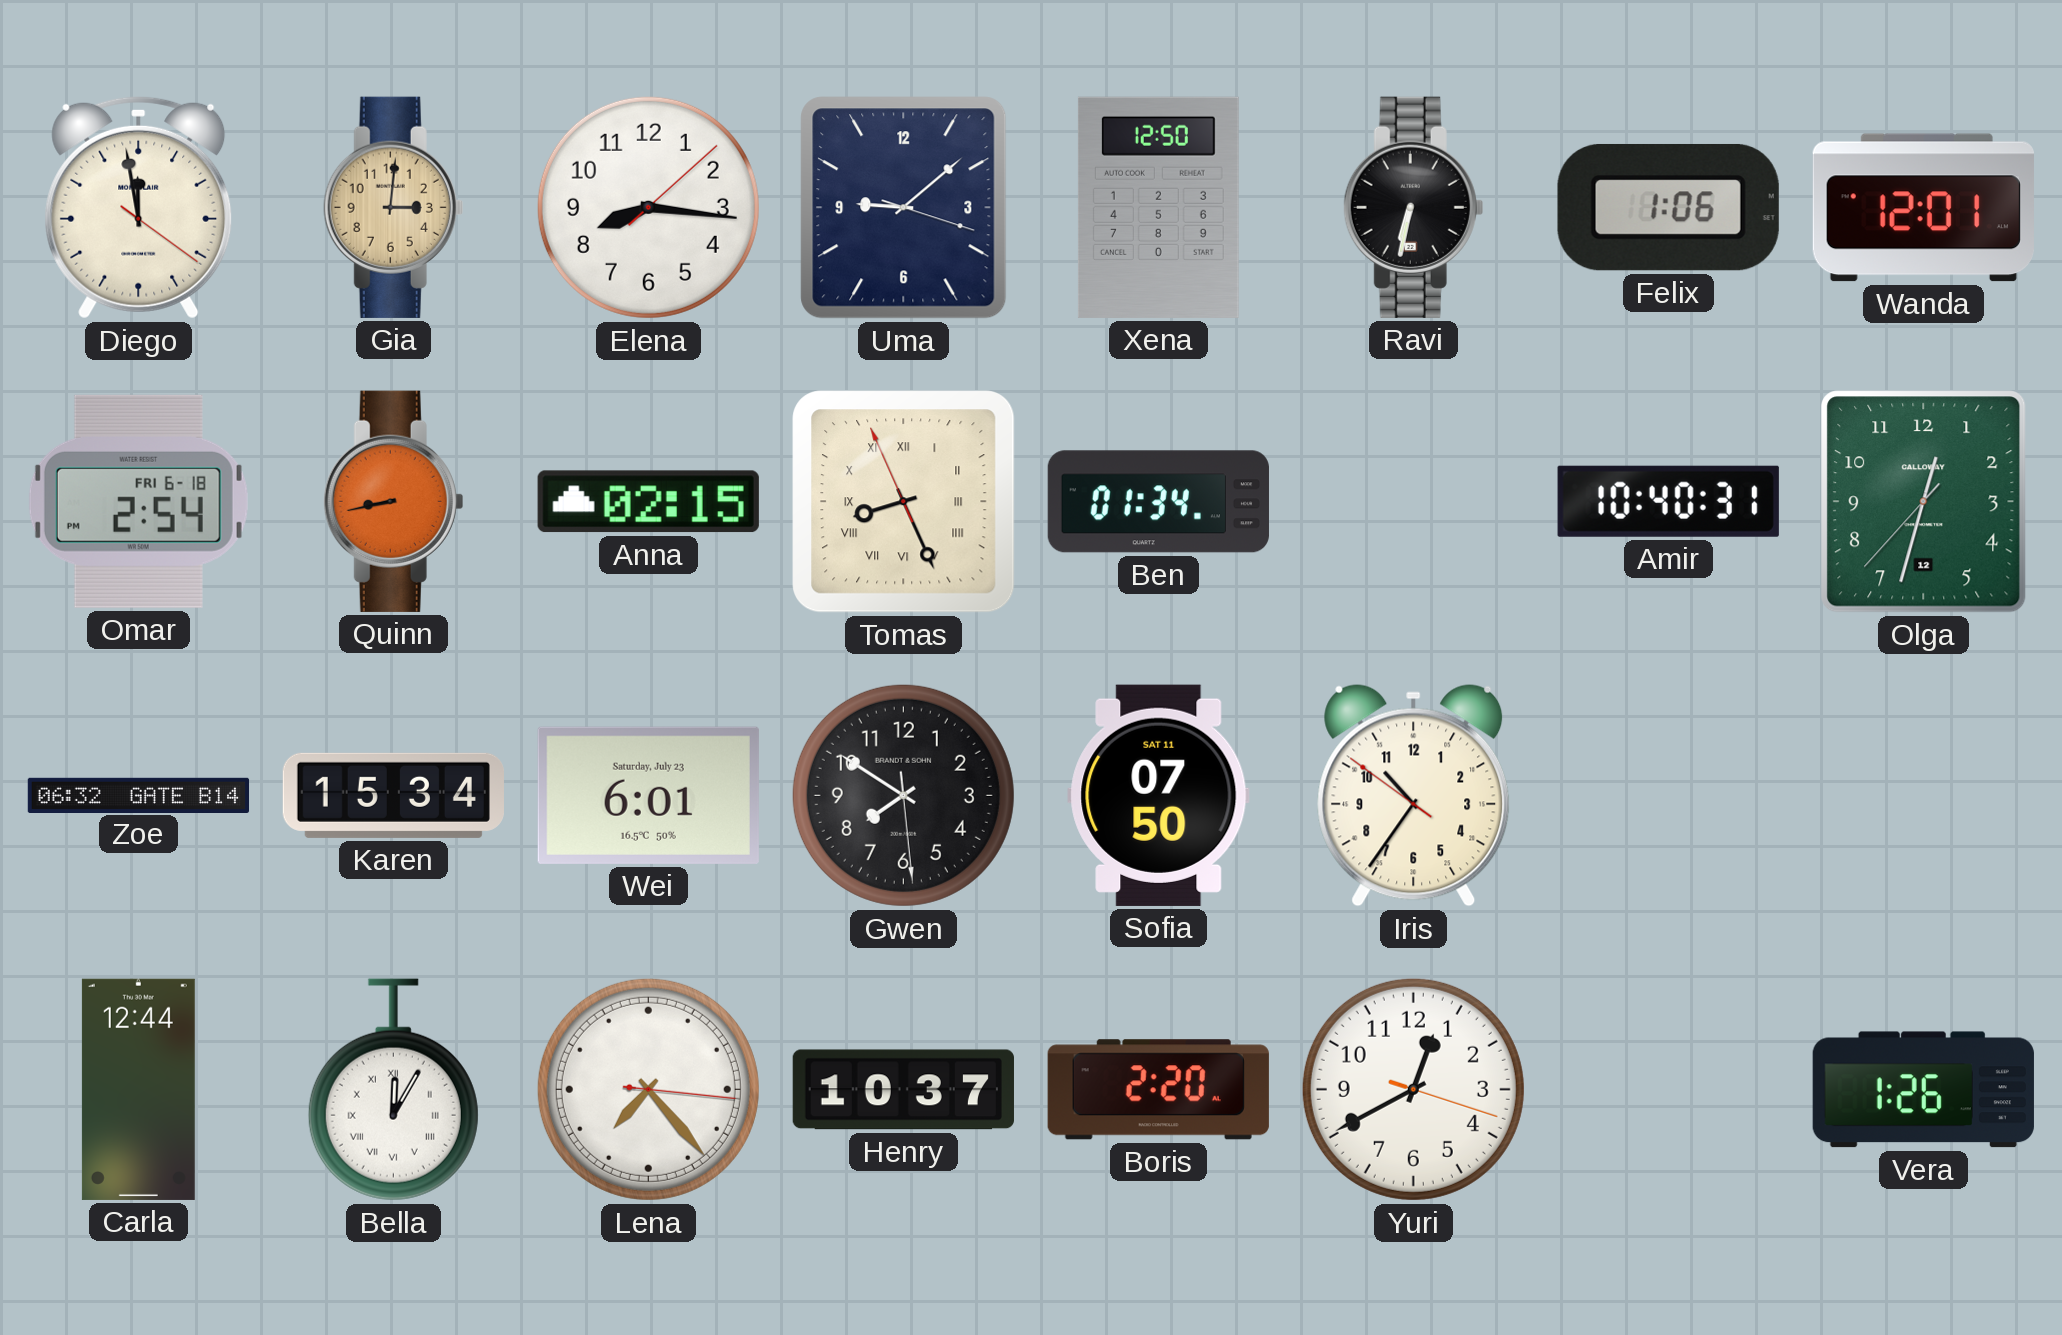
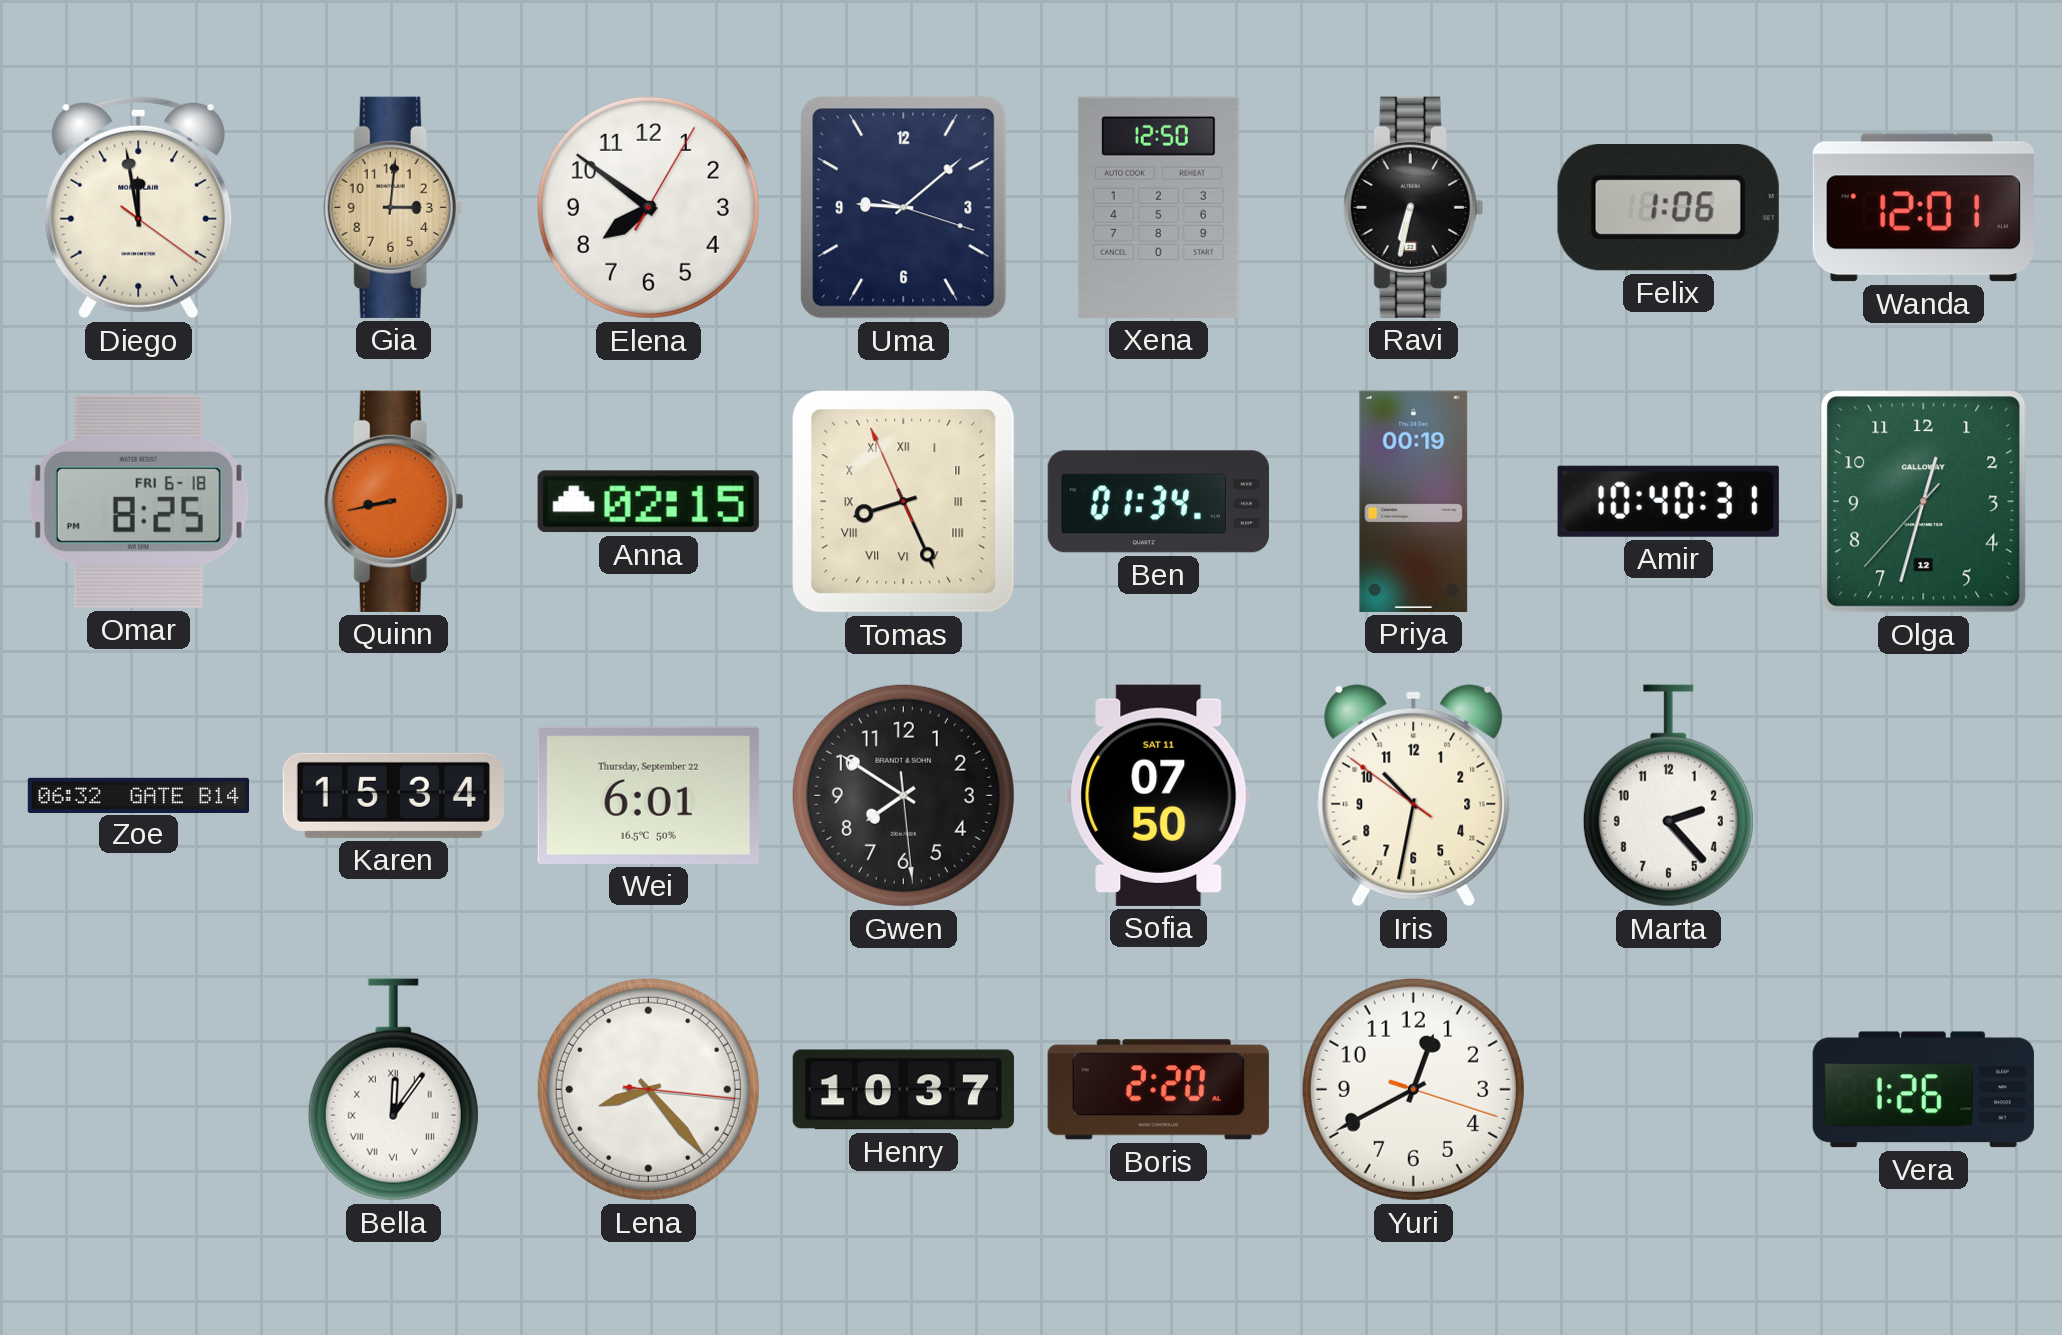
Elena: 8:16 -> 7:51 (648, 207)
Omar: 2:54 -> 8:25 (138, 501)
Priya: none -> 00:19 (1414, 501)
Wei date: Saturday, July 23 -> Thursday, September 22 (648, 795)
Iris: 10:35 -> 10:31 (1414, 796)
Marta: none -> 2:23 (1668, 796)
Carla: 12:44 -> none (138, 1089)
Bella: 12:05 -> 12:06 (393, 1090)
Lena: 7:23 -> 8:23 (648, 1089)
